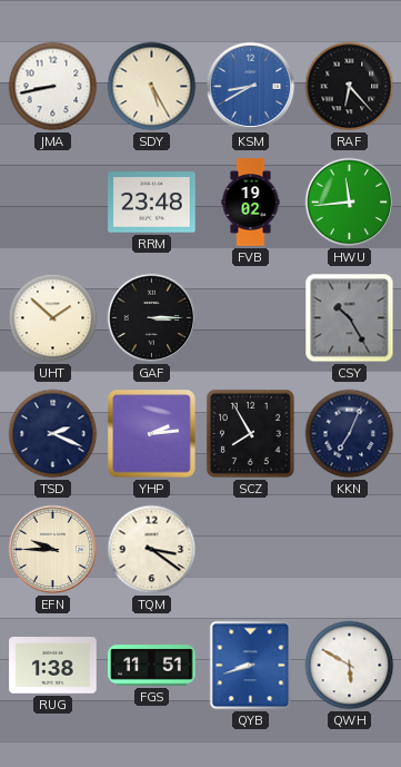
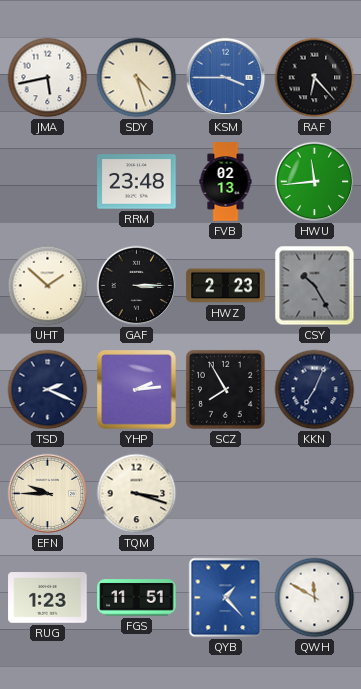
JMA: 8:43 -> 5:43 (48, 78)
SDY: 5:25 -> 4:27 (137, 78)
KSM: 8:40 -> 3:45 (226, 78)
FVB: 19:02 -> 02:13 (226, 182)
HWZ: none -> 2:23 (226, 286)
TQM: 3:21 -> 3:18 (137, 494)
RUG: 1:38 -> 1:23 (48, 598)
QYB: 8:42 -> 1:23 (226, 598)
QWH: 5:50 -> 11:50 (315, 598)
